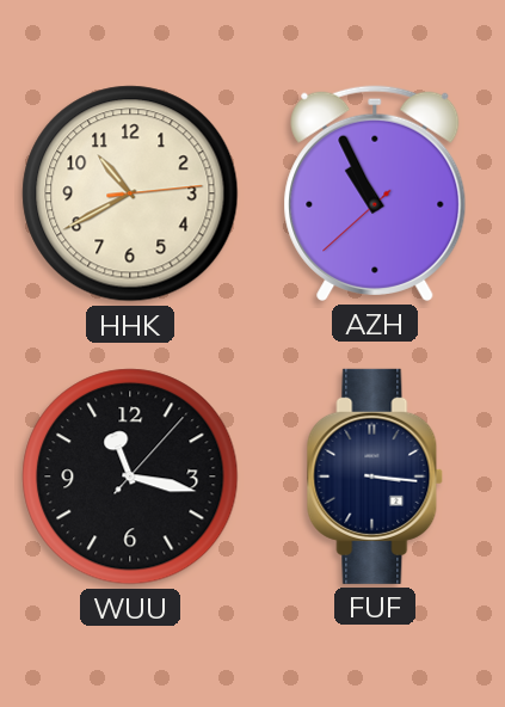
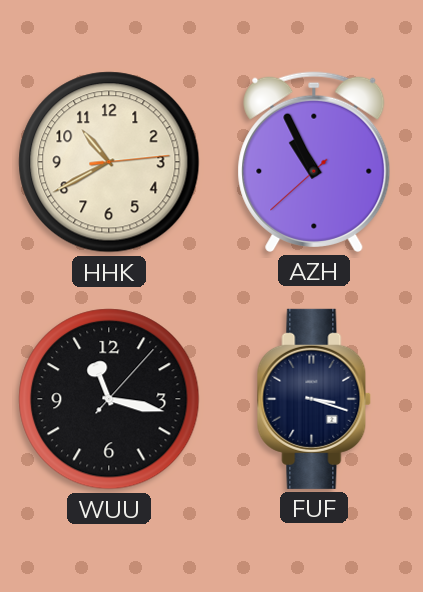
FUF: 3:16 -> 3:18 (314, 399)
